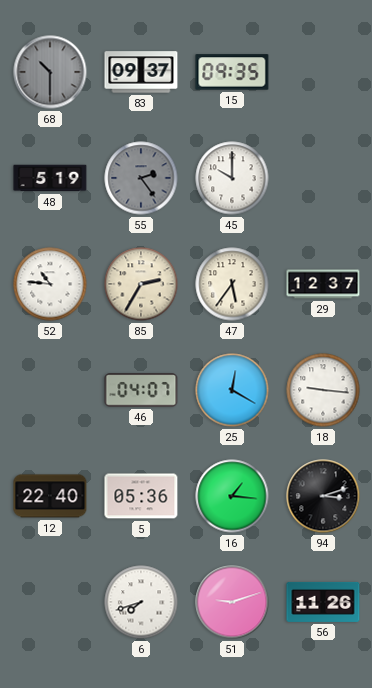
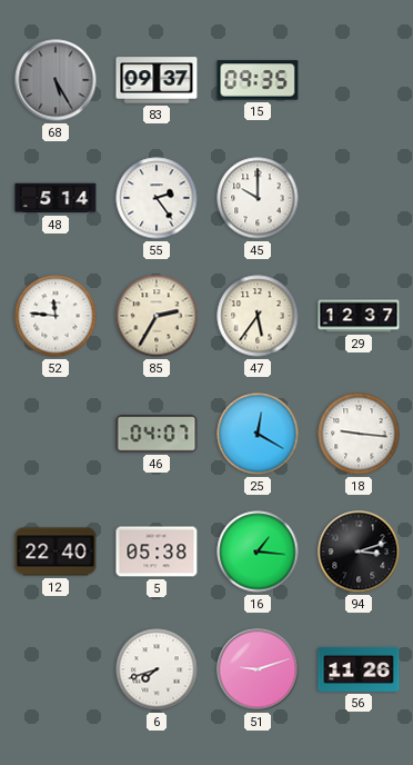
68: 10:30 -> 5:25 (56, 80)
48: 5:19 -> 5:14 (56, 198)
55 dial: grey -> white (157, 198)
52: 10:46 -> 11:46 (56, 316)
5: 05:36 -> 05:38 (157, 552)
